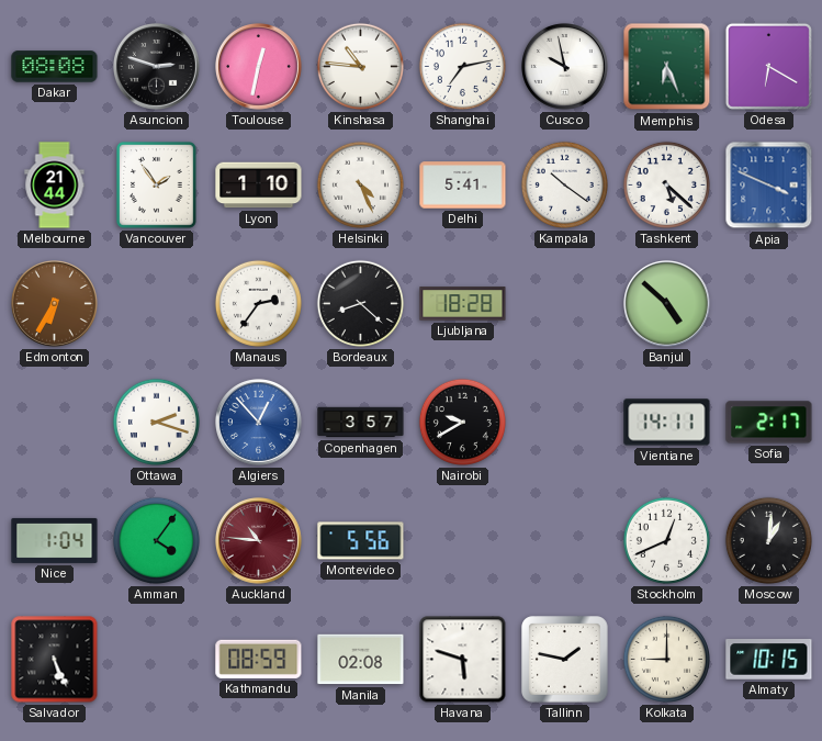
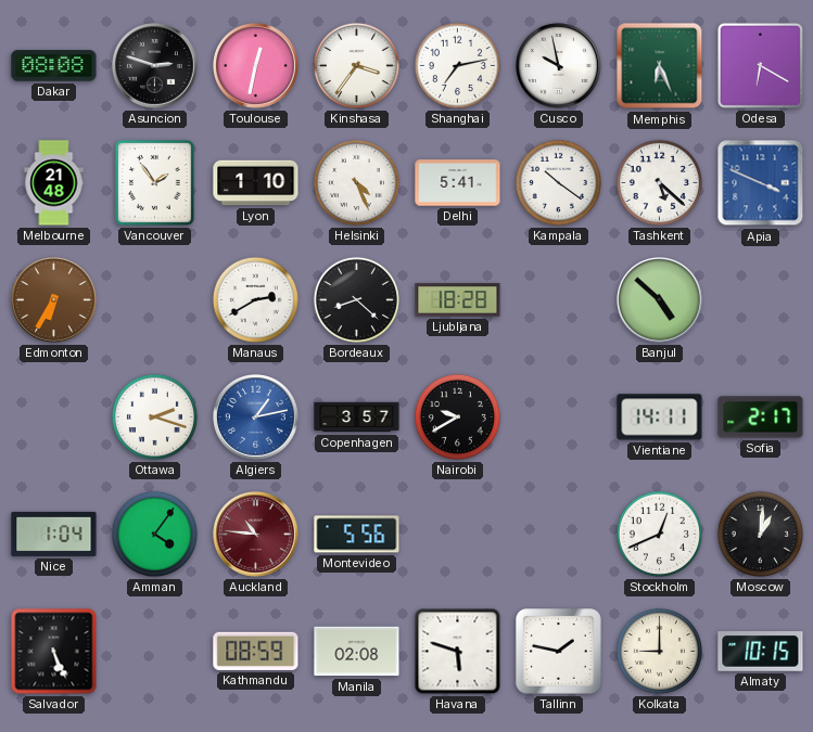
Kinshasa: 10:46 -> 3:36 (356, 65)
Melbourne: 21:44 -> 21:48 (54, 183)
Manaus: 2:36 -> 2:40 (255, 299)
Algiers: 12:53 -> 1:13 (256, 418)
